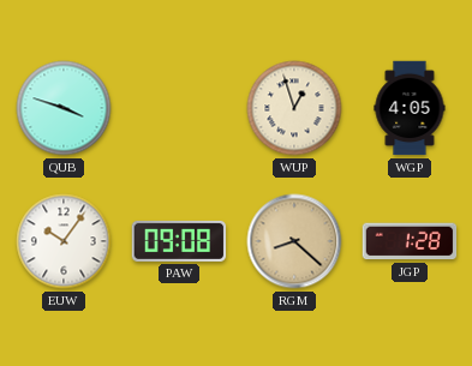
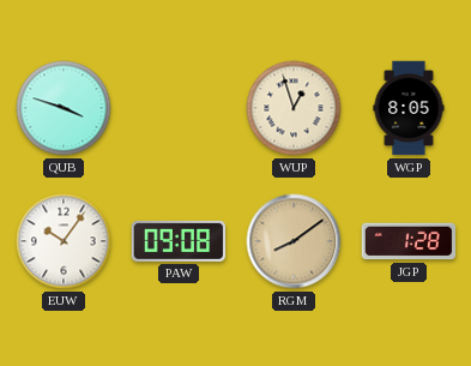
WGP: 4:05 -> 8:05 (409, 108)
RGM: 8:22 -> 8:09 (294, 241)
